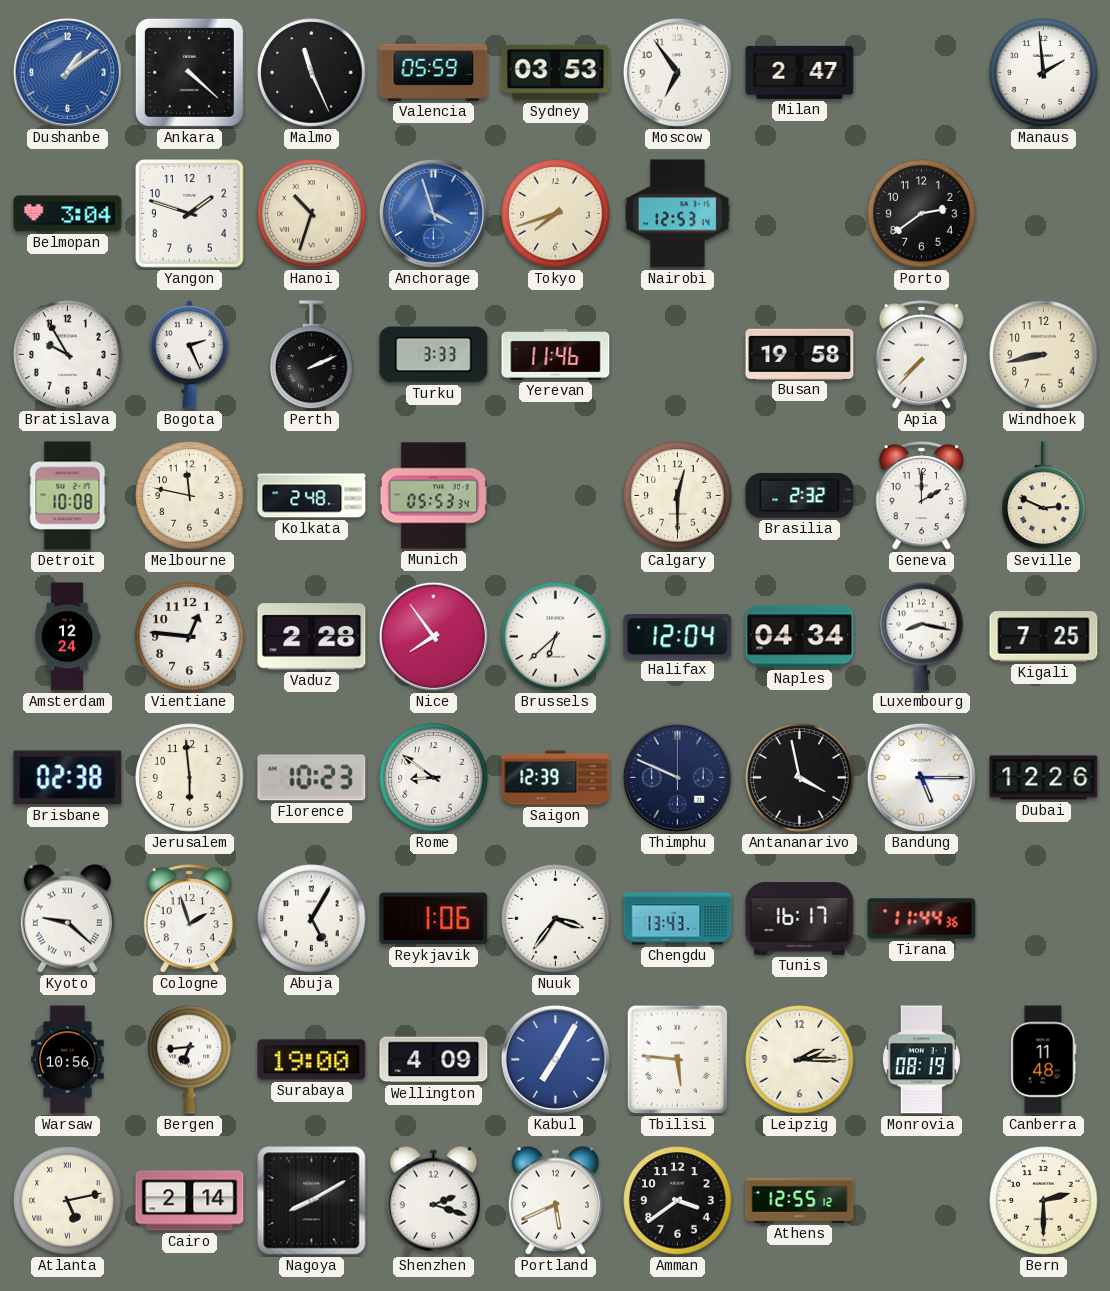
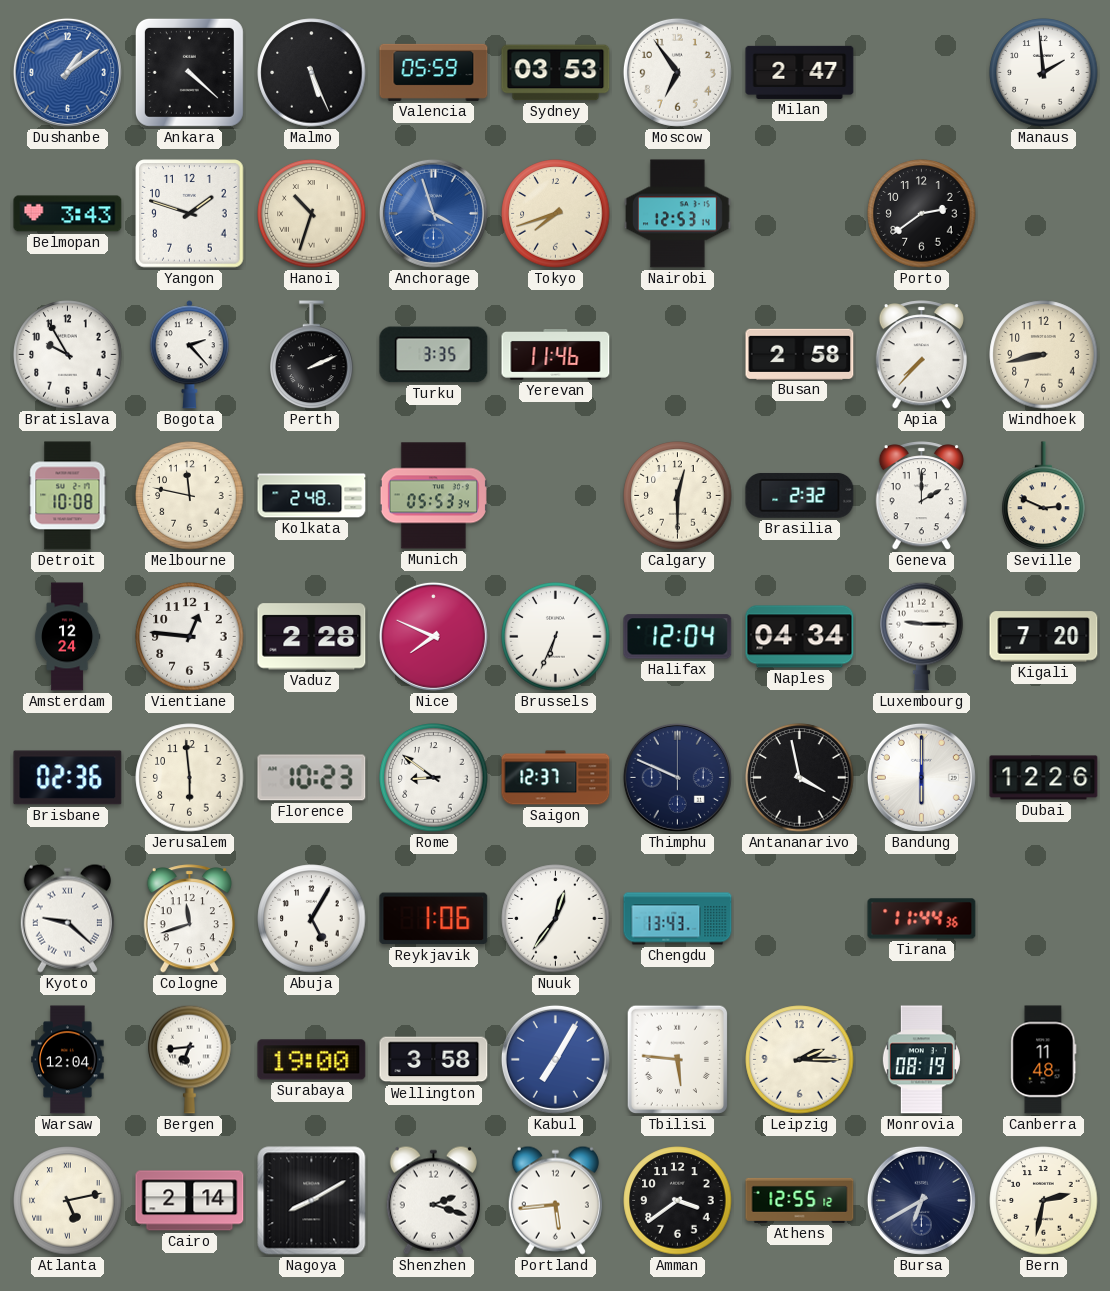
Malmo: 11:26 -> 5:26 (312, 73)
Belmopan: 3:04 -> 3:43 (68, 214)
Bogota: 2:26 -> 2:23 (189, 355)
Turku: 3:33 -> 3:35 (434, 355)
Busan: 19:58 -> 2:58 (800, 354)
Nice: 7:54 -> 7:49 (433, 636)
Brussels: 6:38 -> 6:34 (556, 637)
Luxembourg: 8:17 -> 9:15 (922, 636)
Kigali: 7:25 -> 7:20 (1044, 637)
Brisbane: 02:38 -> 02:36 (68, 778)
Saigon: 12:39 -> 12:37 (556, 778)
Bandung: 5:15 -> 6:00 (921, 777)
Cologne: 1:57 -> 11:42 (189, 919)
Nuuk: 3:36 -> 12:36 (556, 919)
Tunis: 16:17 -> none (800, 919)
Warsaw: 10:56 -> 12:04 (68, 1060)
Wellington: 4:09 -> 3:58 (434, 1060)
Portland: 5:41 -> 5:44 (555, 1200)
Bursa: none -> 6:40 (921, 1200)
Bern: 2:30 -> 2:32 (1044, 1201)
